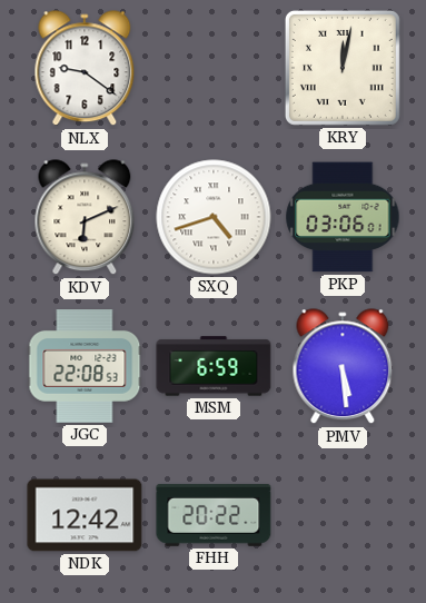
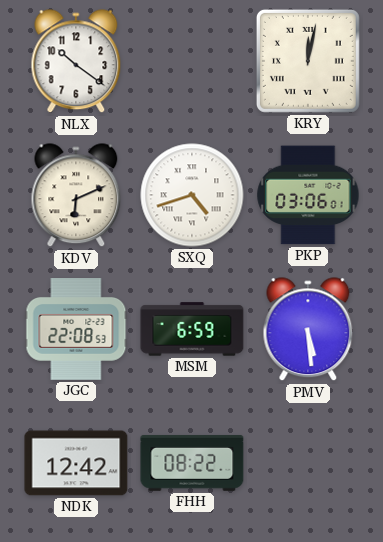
NLX: 9:21 -> 10:21 (76, 62)
FHH: 20:22 -> 08:22 (192, 463)
